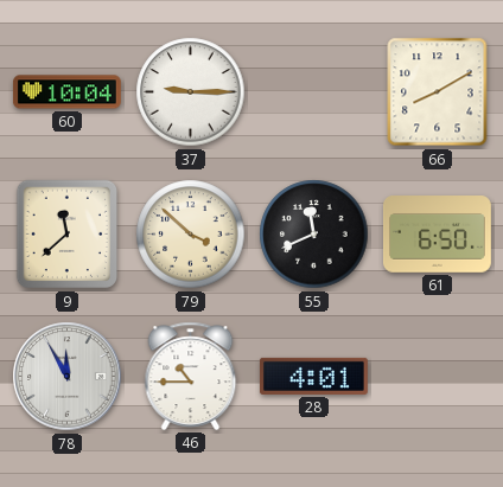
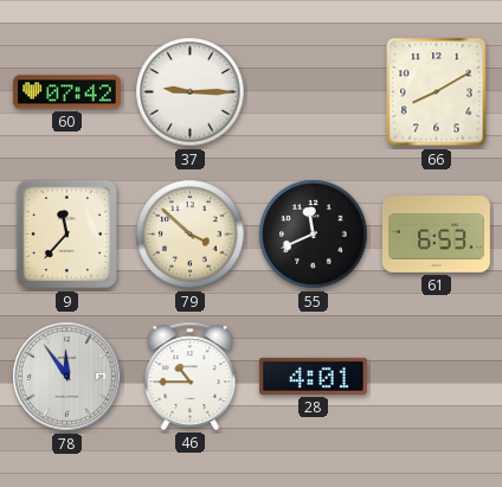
60: 10:04 -> 07:42 (66, 92)
9: 11:38 -> 11:37 (66, 235)
61: 6:50 -> 6:53 (436, 235)
78: 11:55 -> 11:54 (67, 377)
